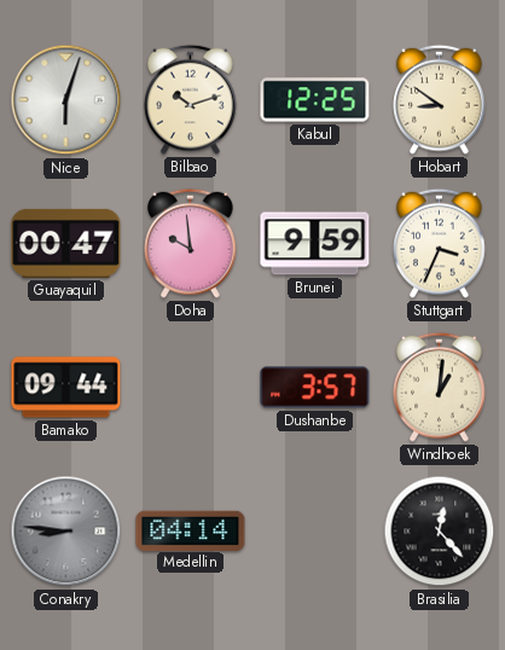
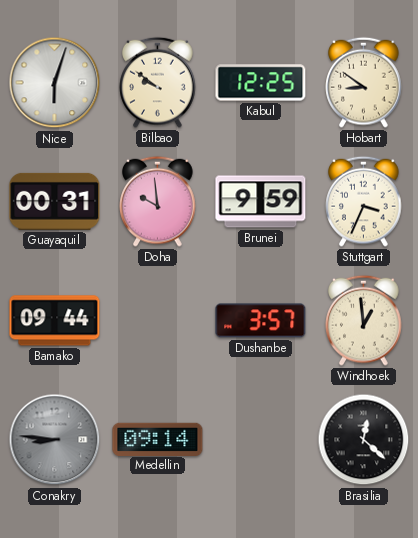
Bilbao: 10:12 -> 9:51 (158, 82)
Guayaquil: 00:47 -> 00:31 (55, 201)
Windhoek: 1:01 -> 12:59 (364, 320)
Medellin: 04:14 -> 09:14 (158, 439)
Brasilia: 12:23 -> 12:22 (364, 440)
